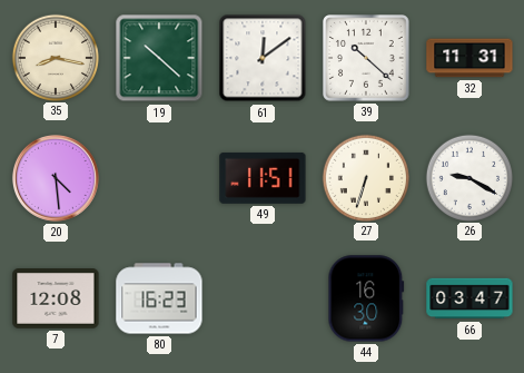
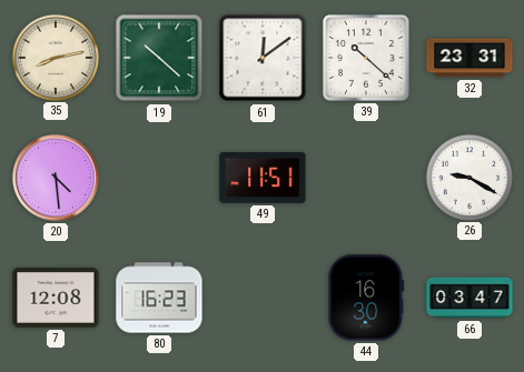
35: 8:17 -> 8:13 (55, 57)
32: 11:31 -> 23:31 (469, 58)
27: 6:33 -> none (365, 177)
